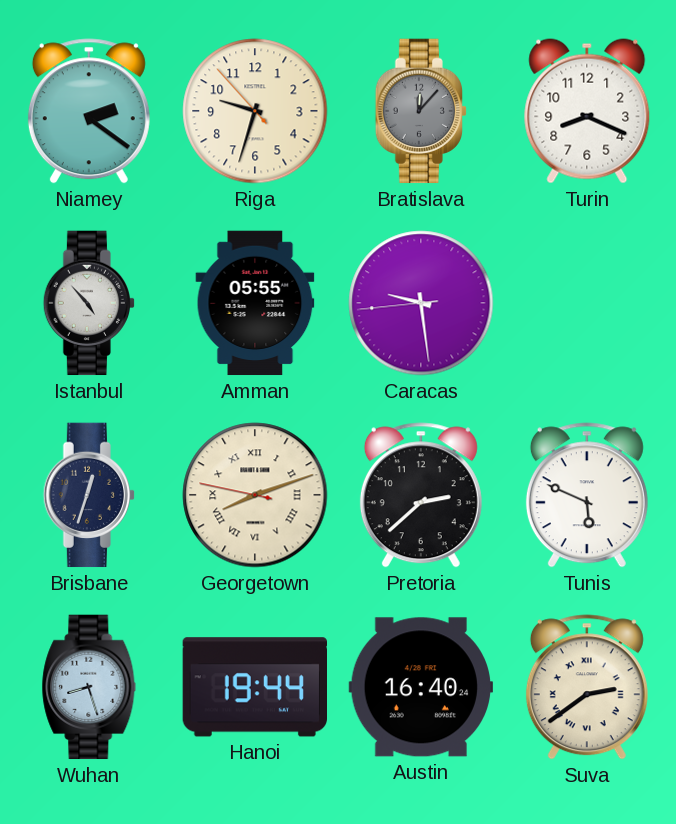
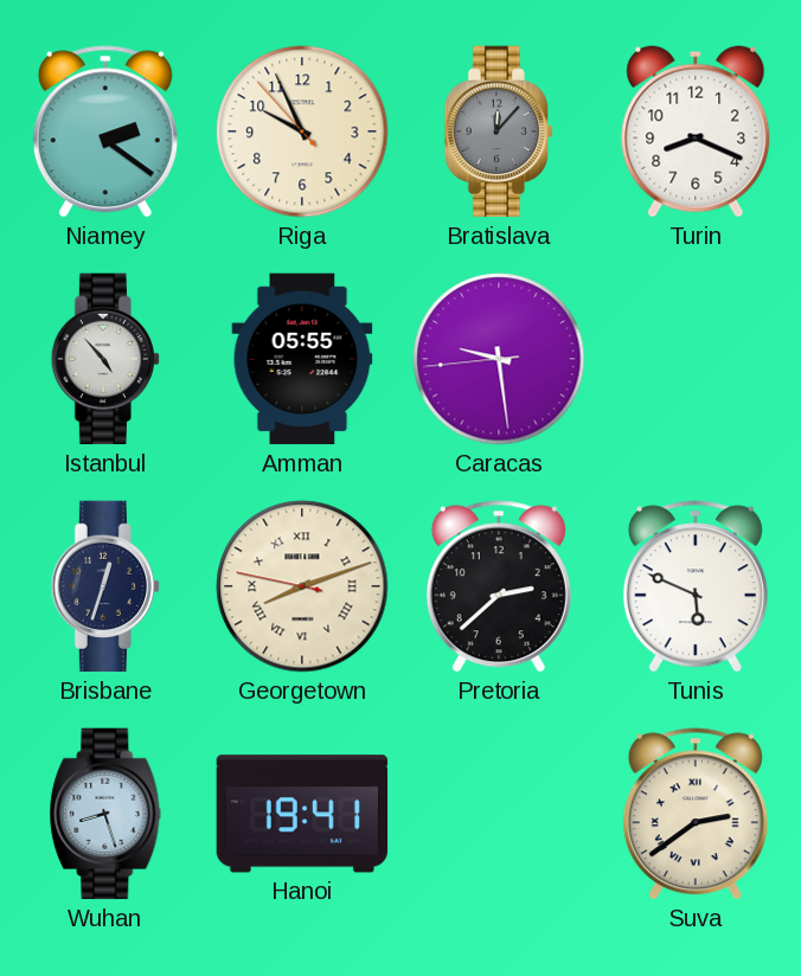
Riga: 9:32 -> 9:55 (302, 131)
Hanoi: 19:44 -> 19:41 (301, 814)
Austin: 16:40 -> none (420, 687)
